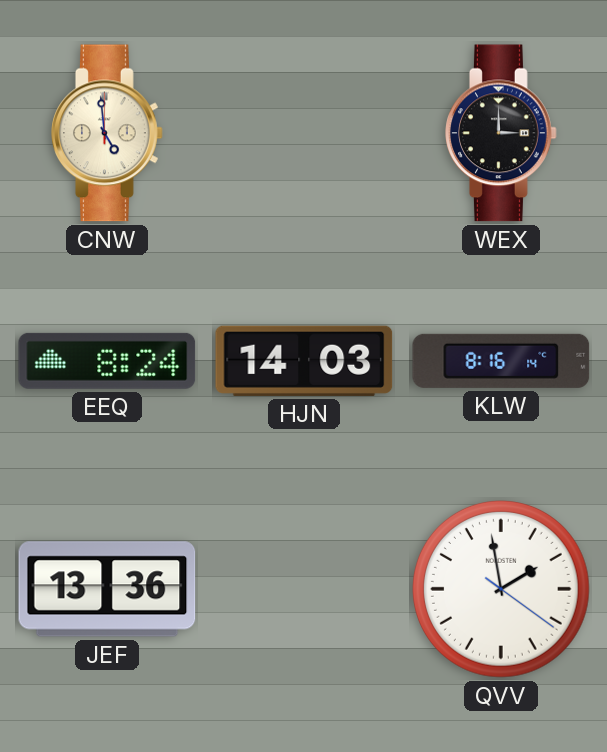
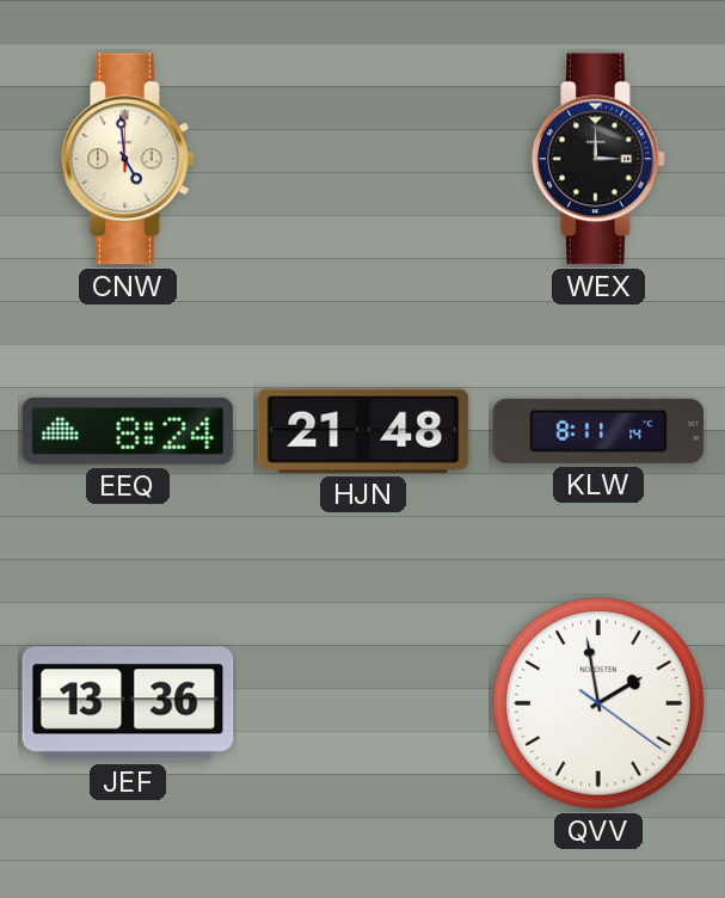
HJN: 14:03 -> 21:48 (363, 431)
KLW: 8:16 -> 8:11 (598, 431)
